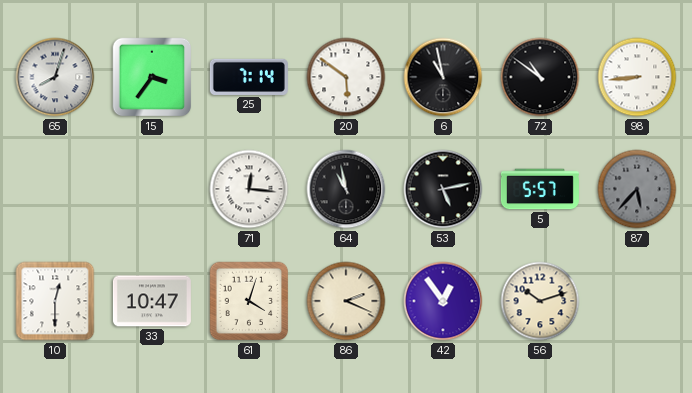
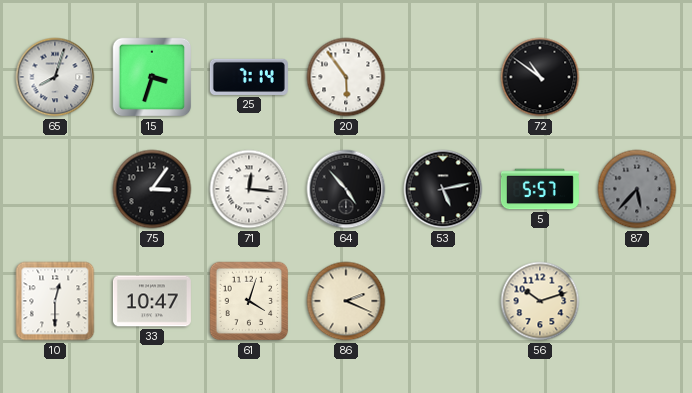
15: 3:36 -> 3:33 (152, 77)
20: 5:51 -> 5:54 (346, 77)
6: 10:58 -> none (443, 77)
98: 8:44 -> none (637, 77)
75: none -> 3:06 (152, 189)
64: 10:58 -> 4:53 (346, 189)
42: 12:54 -> none (443, 301)
